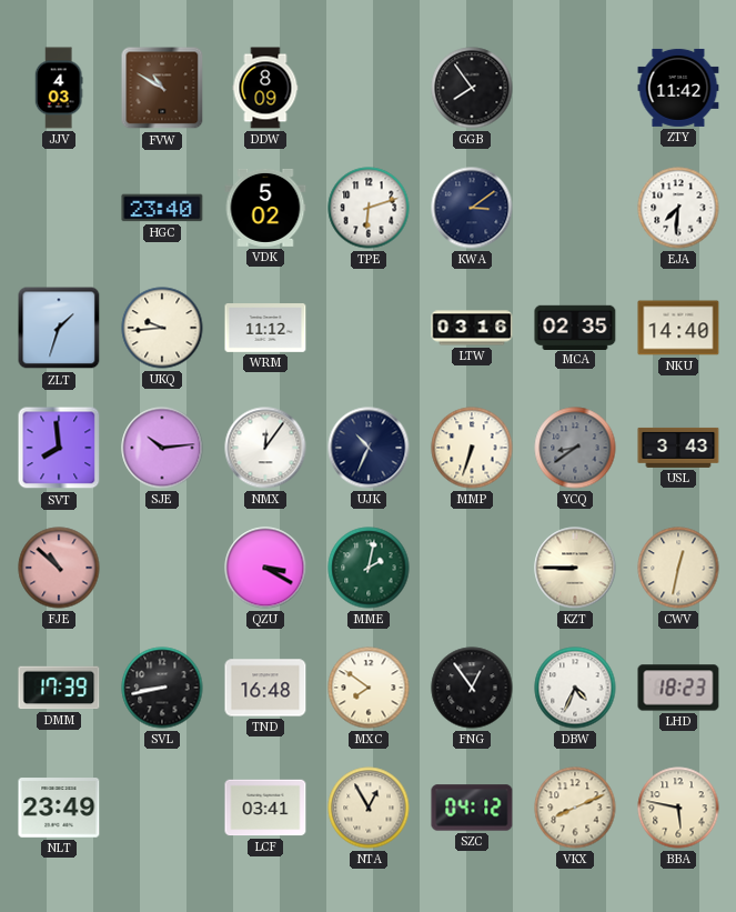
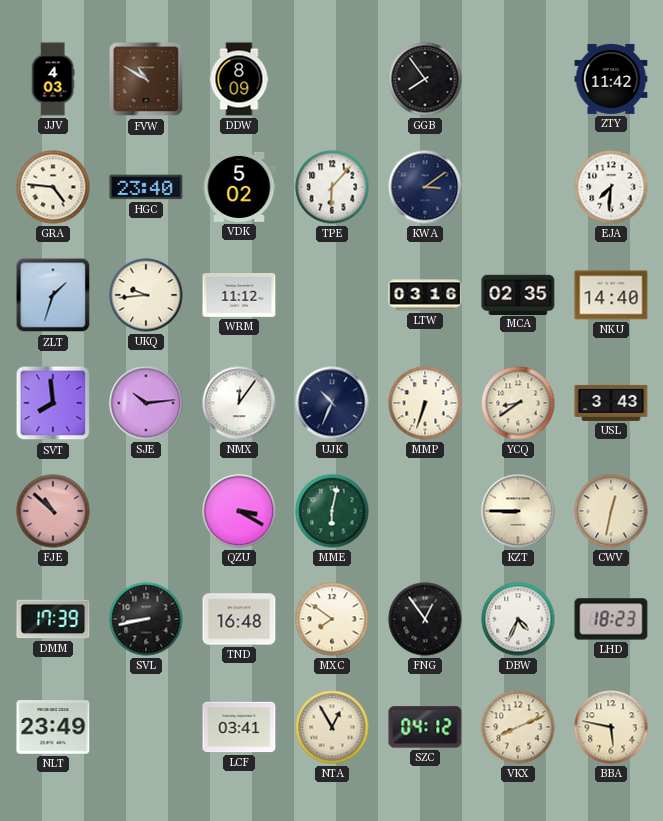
GRA: none -> 4:46 (53, 187)
TPE: 6:12 -> 6:07 (332, 187)
YCQ dial: grey -> cream (518, 403)
MME: 2:02 -> 6:02 (332, 511)
